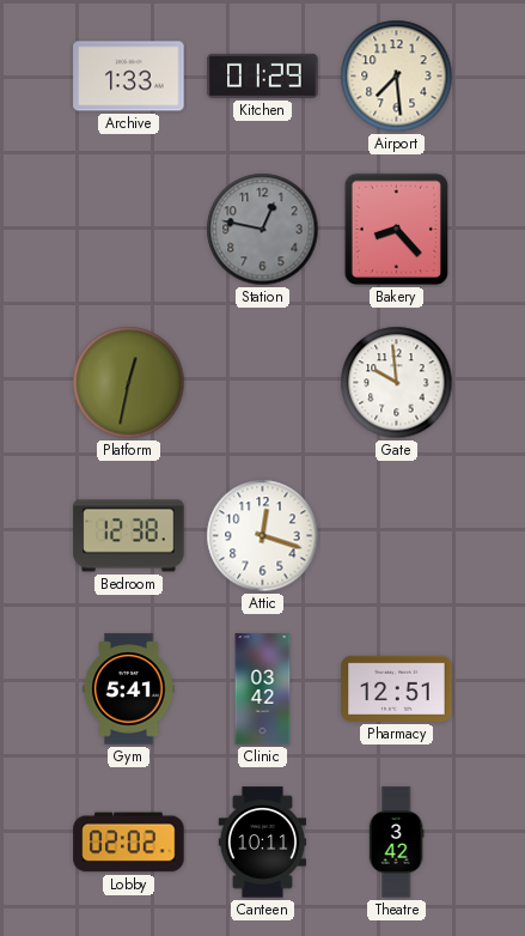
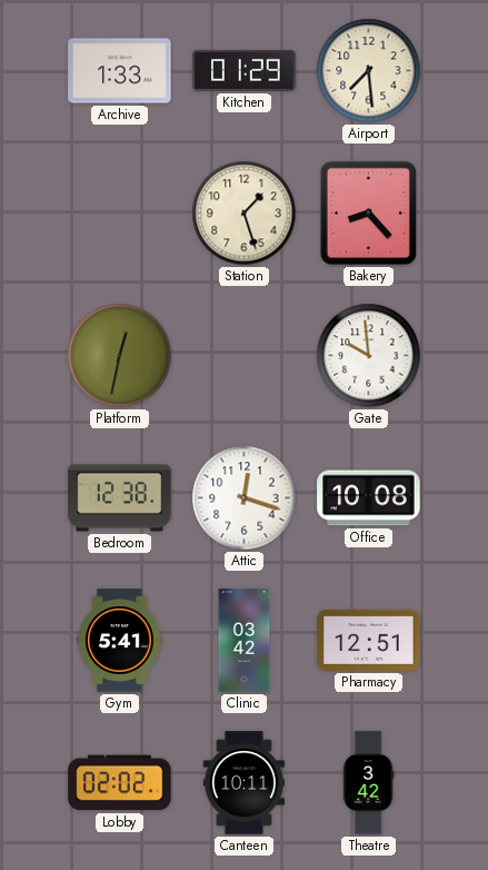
Station: 12:47 -> 1:27 (245, 214)
Station dial: grey -> cream (245, 214)
Office: none -> 10:08 (369, 498)
